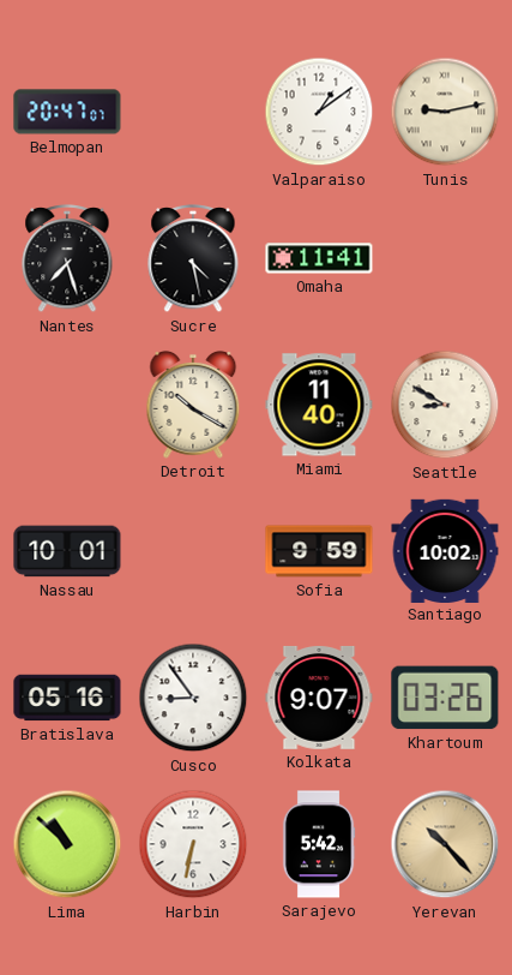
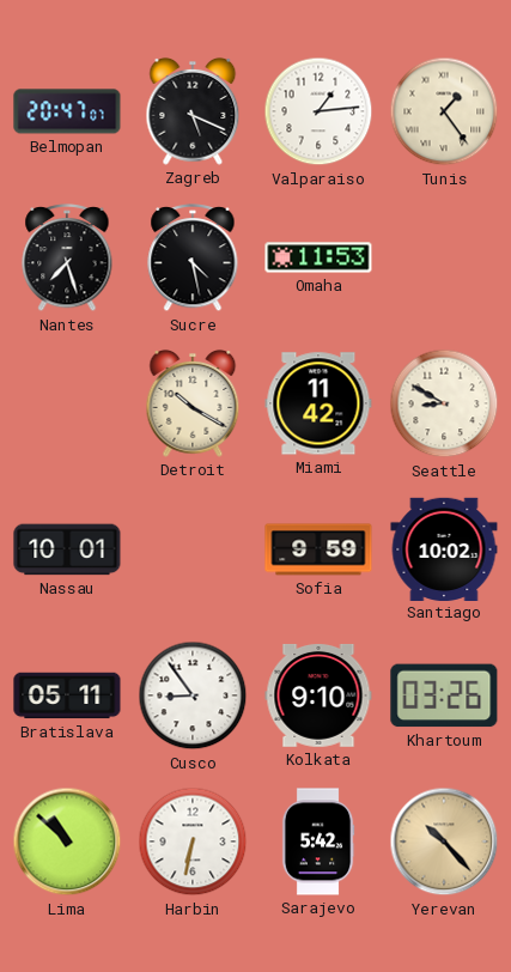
Zagreb: none -> 5:19 (193, 111)
Valparaiso: 1:09 -> 1:14 (318, 111)
Tunis: 9:13 -> 1:24 (444, 111)
Omaha: 11:41 -> 11:53 (318, 257)
Miami: 11:40 -> 11:42 (318, 403)
Bratislava: 05:16 -> 05:11 (67, 695)
Kolkata: 9:07 -> 9:10 (318, 695)
